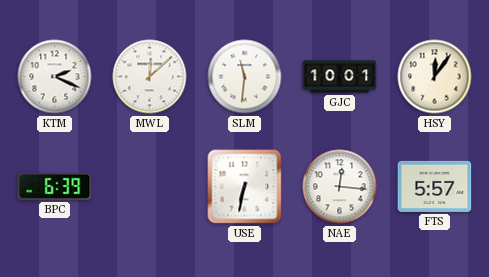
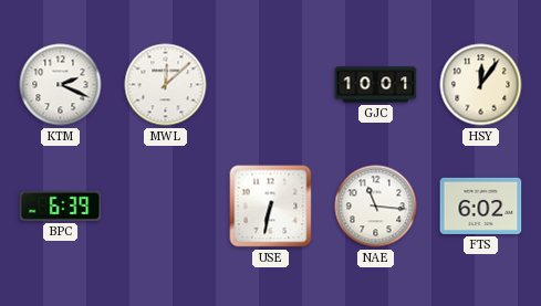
SLM: 11:31 -> none (245, 77)
NAE: 12:16 -> 11:16 (376, 207)
FTS: 5:57 -> 6:02 (481, 205)
